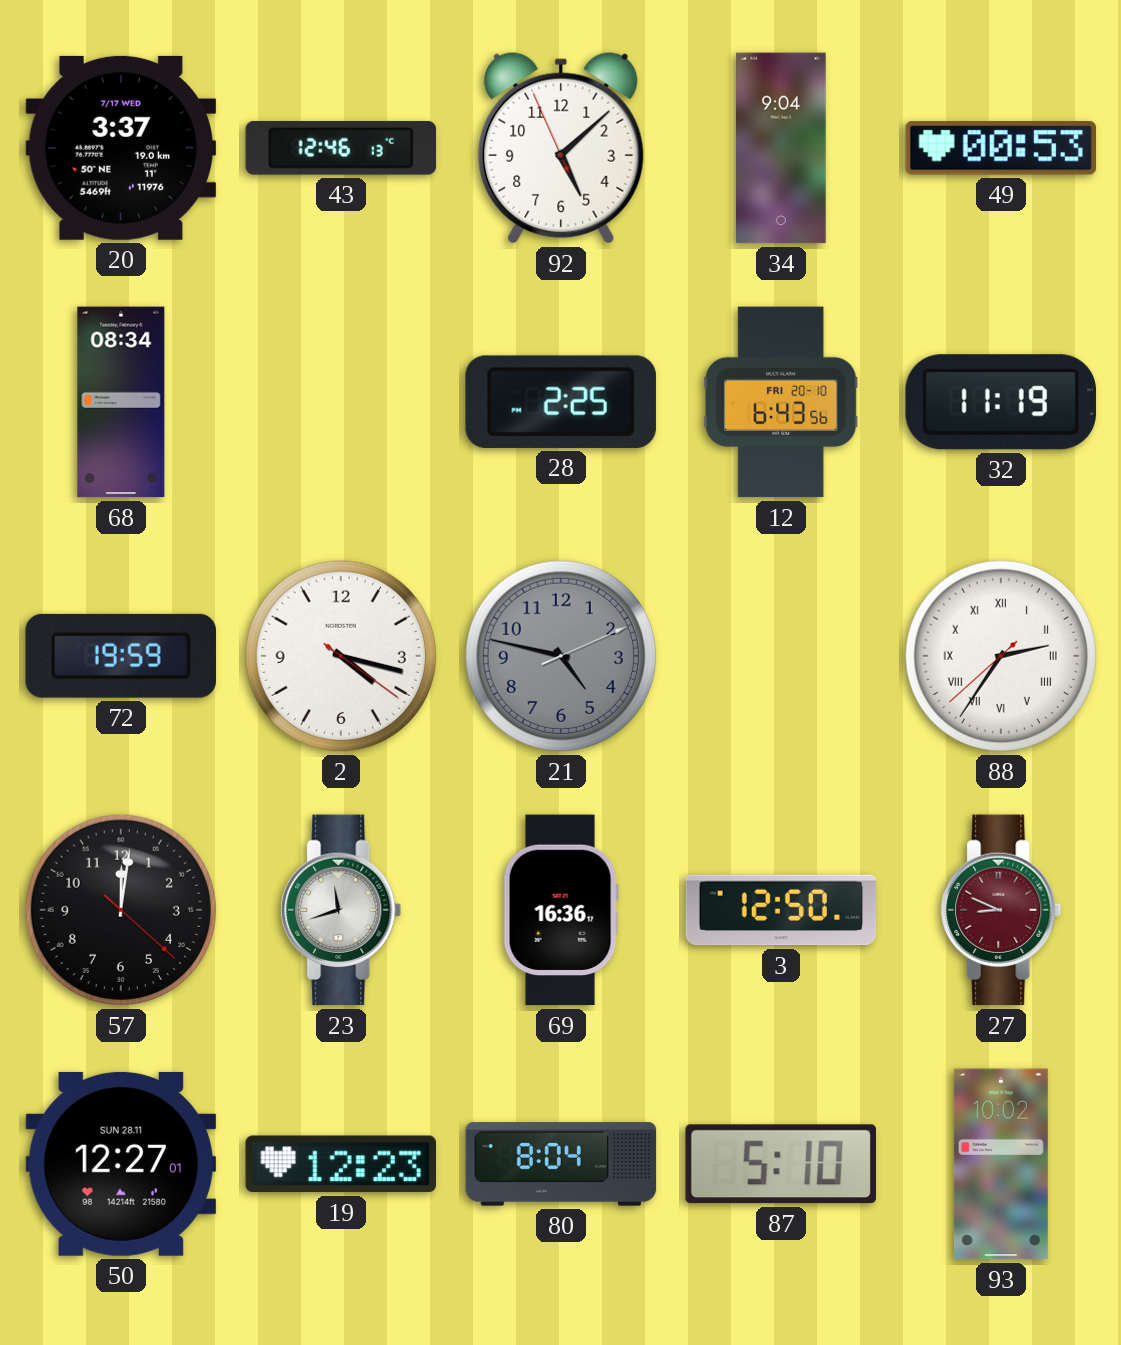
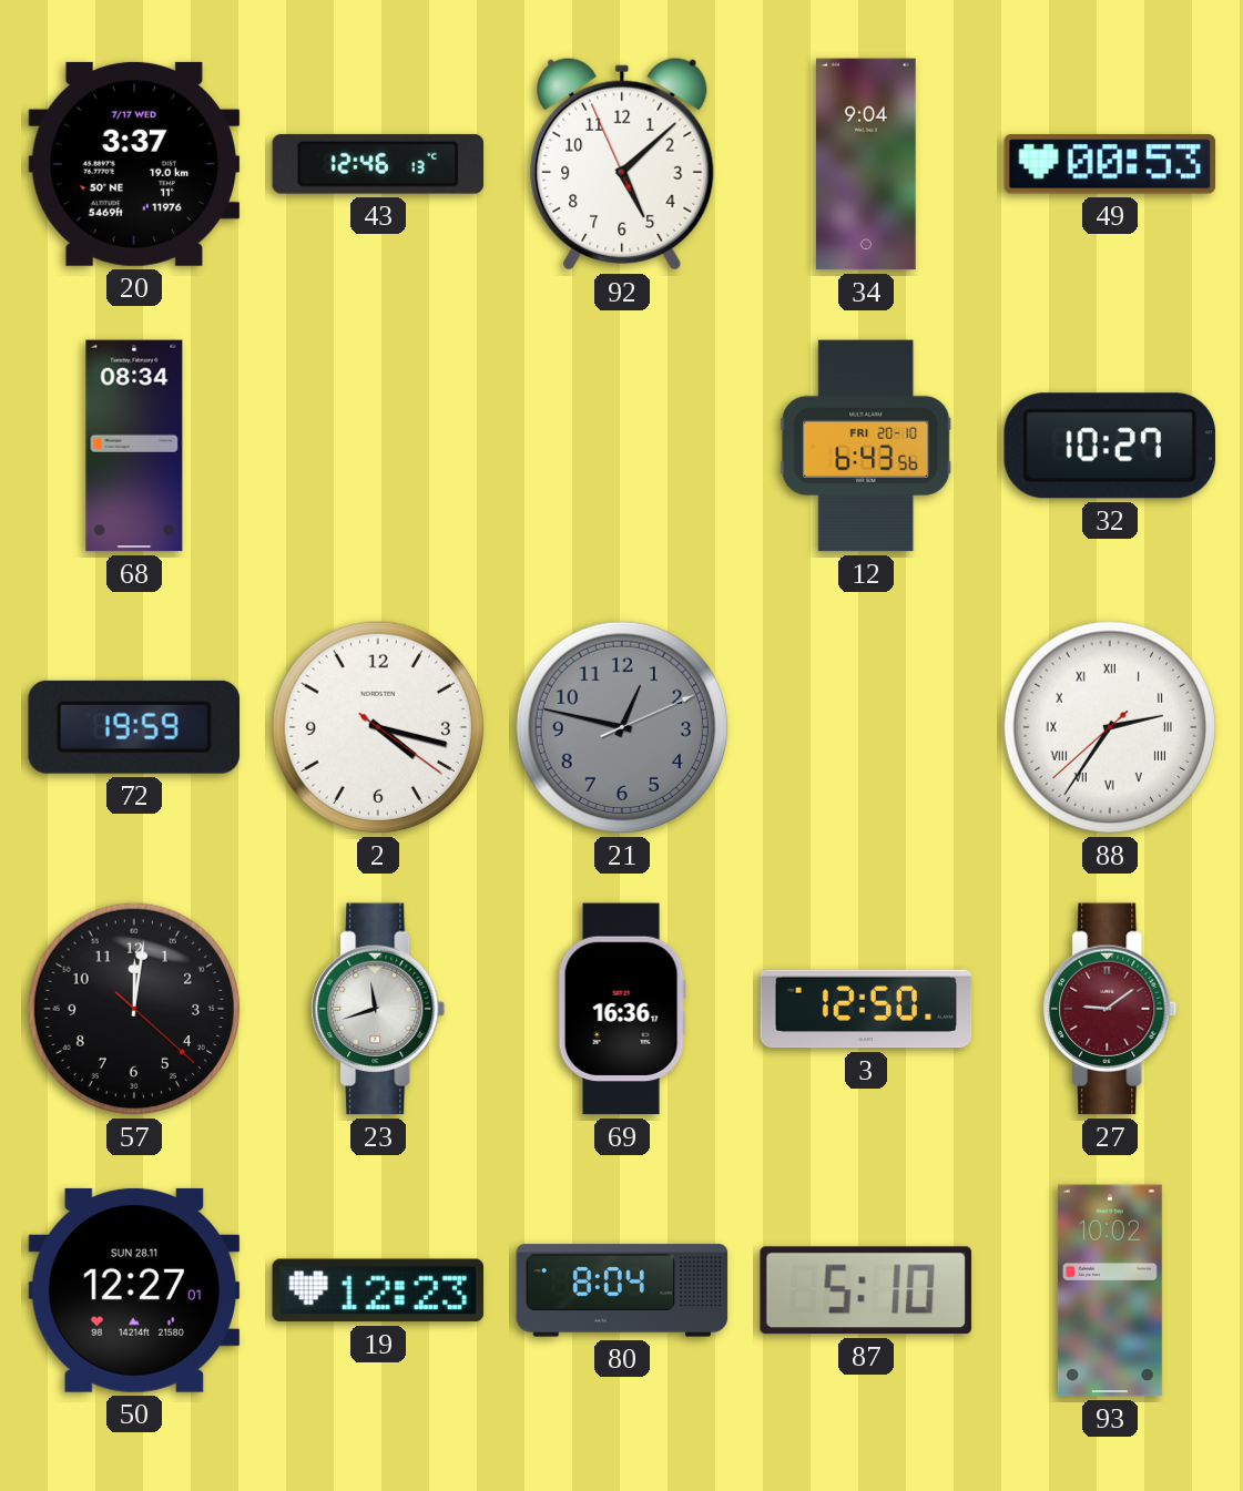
28: 2:25 -> none (561, 402)
32: 11:19 -> 10:27 (1110, 446)
21: 4:47 -> 12:47 (622, 727)
27: 8:49 -> 9:09 (1110, 1009)
